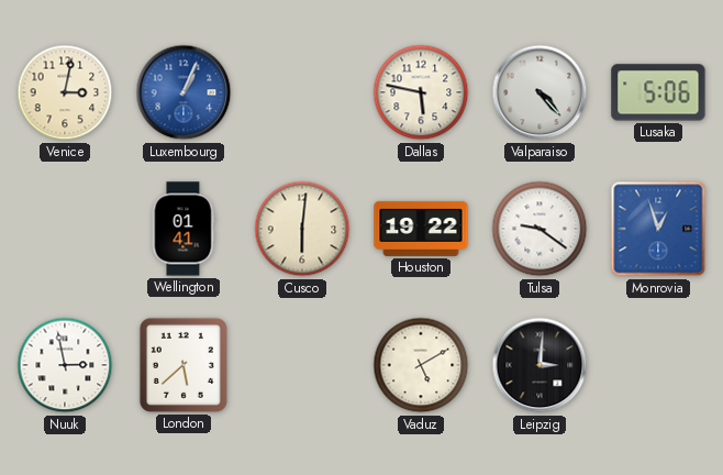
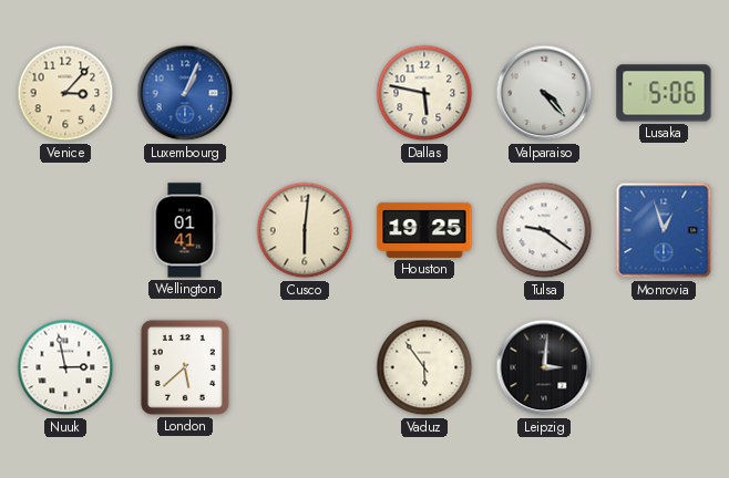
Venice: 3:02 -> 3:07 (65, 93)
Houston: 19:22 -> 19:25 (424, 230)
Vaduz: 5:10 -> 5:54 (424, 367)
